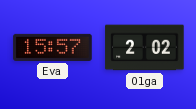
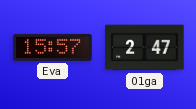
Olga: 2:02 -> 2:47 (145, 48)
